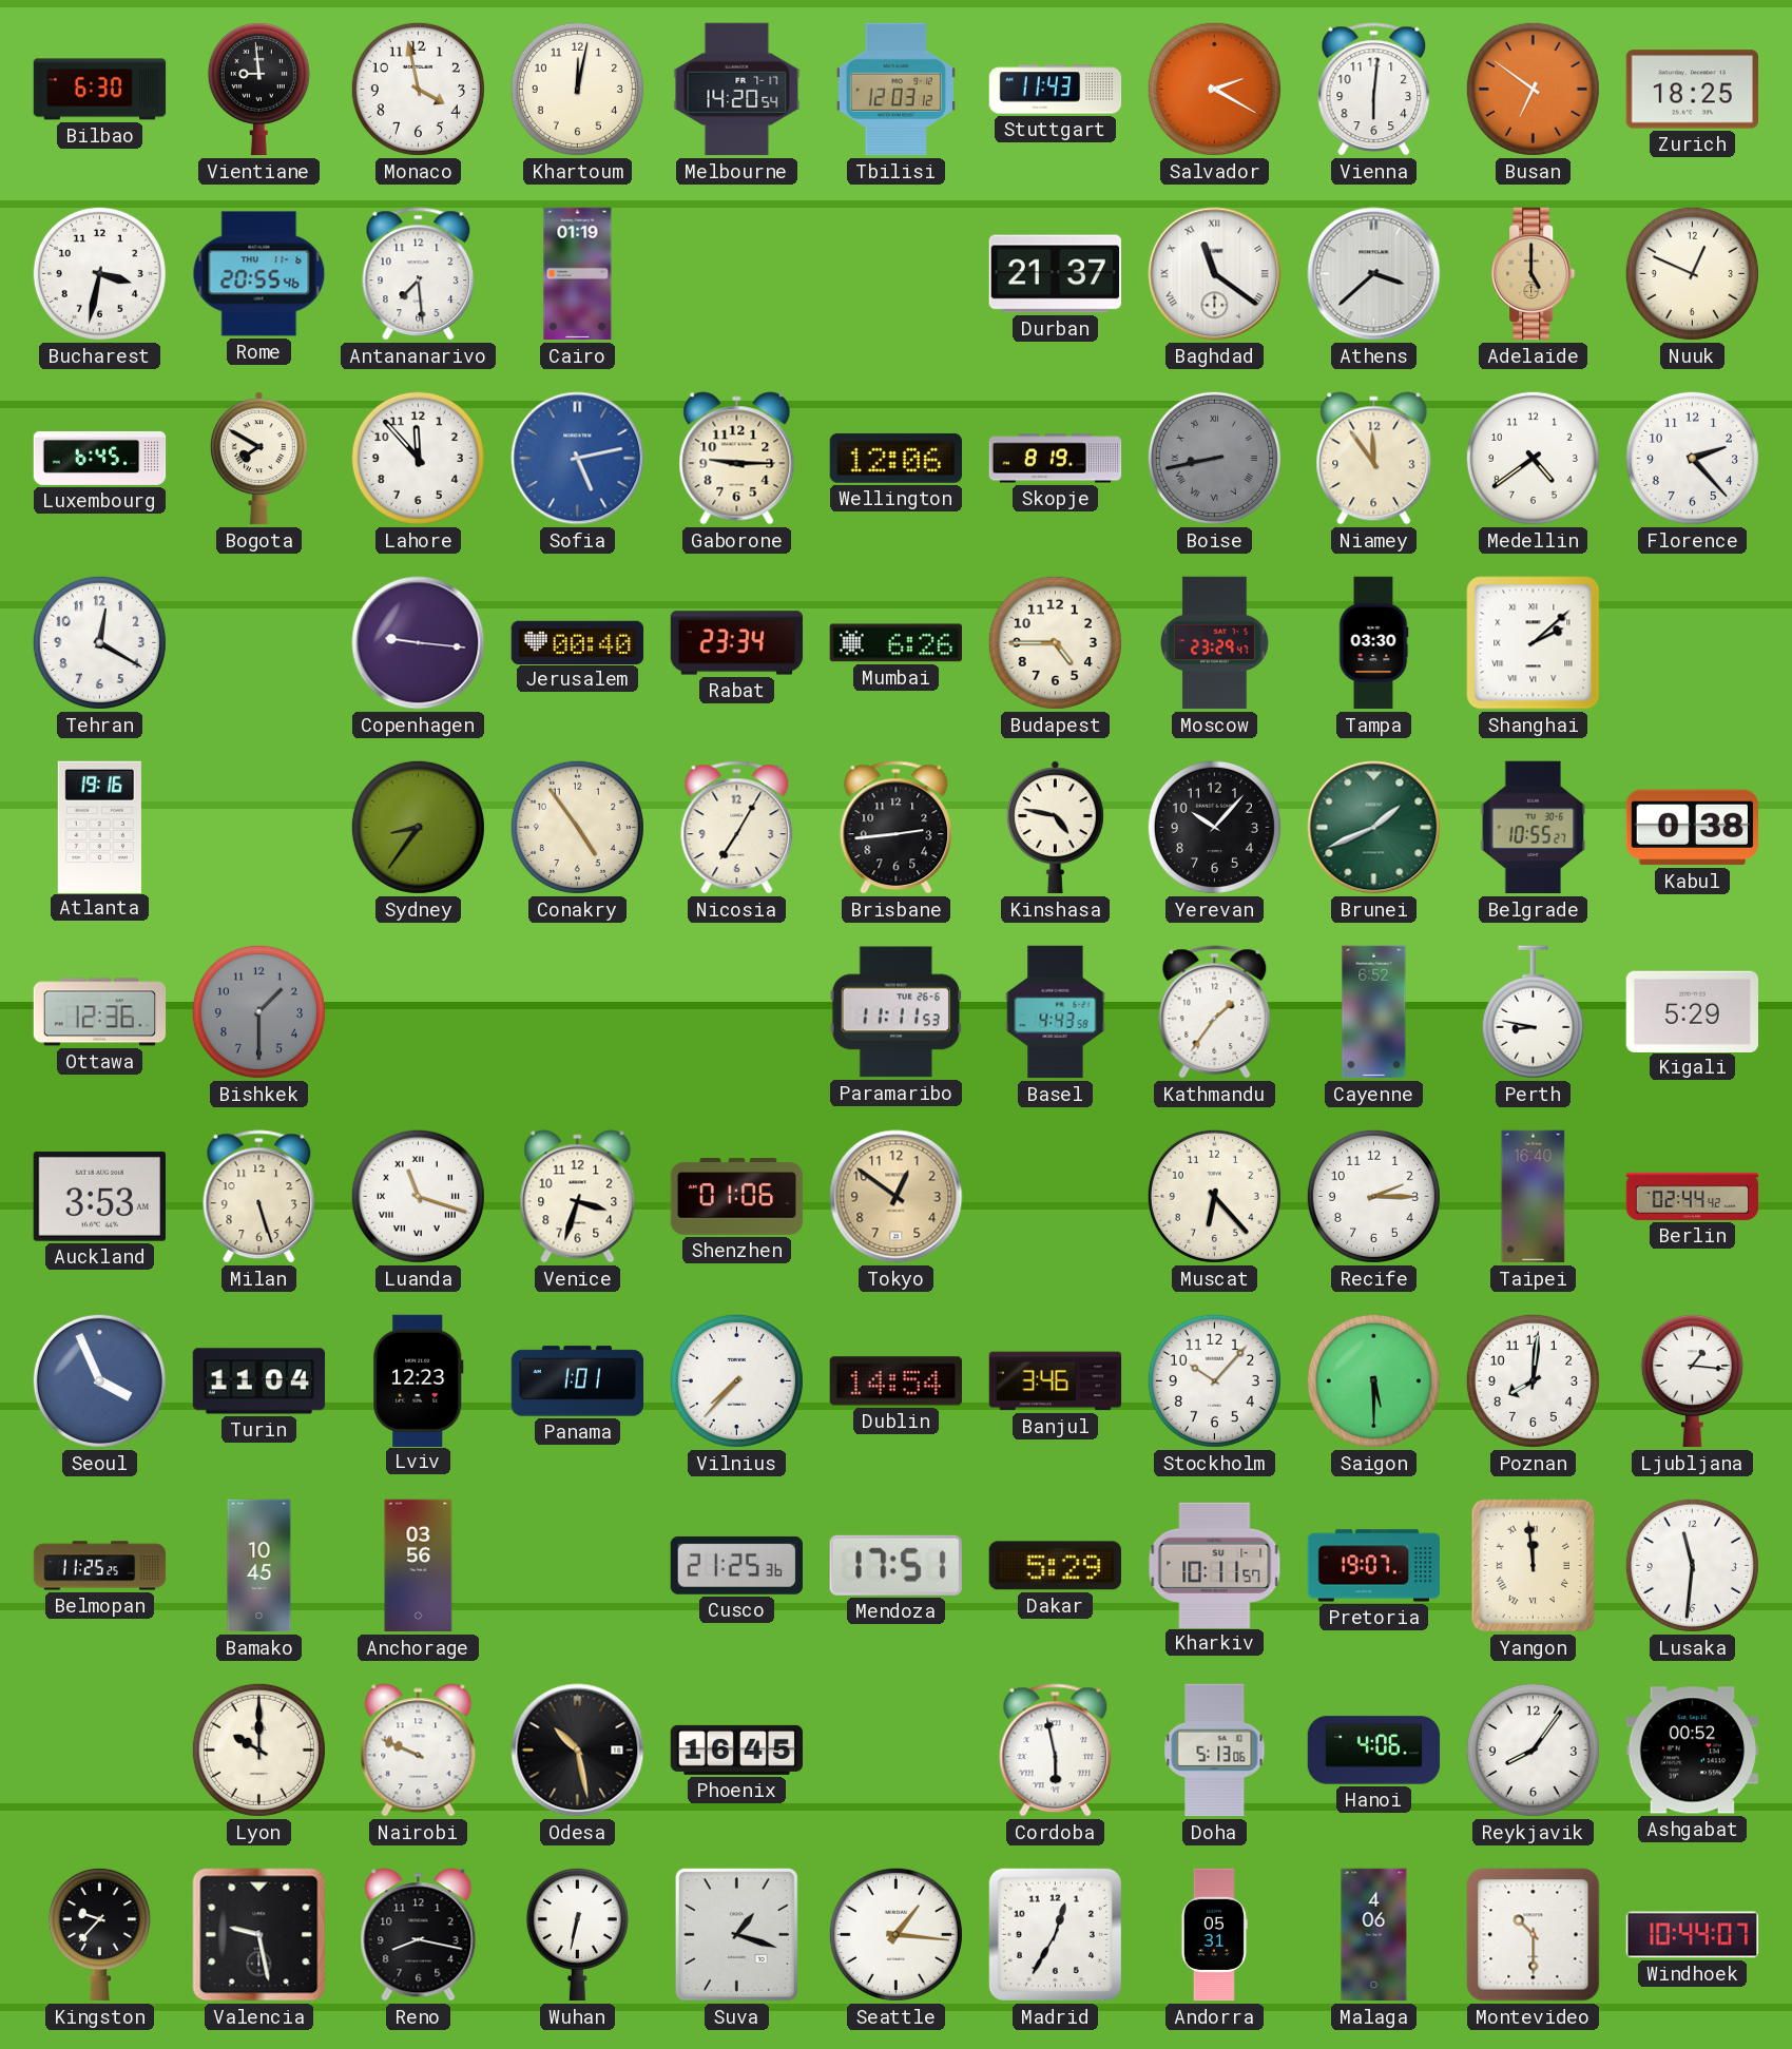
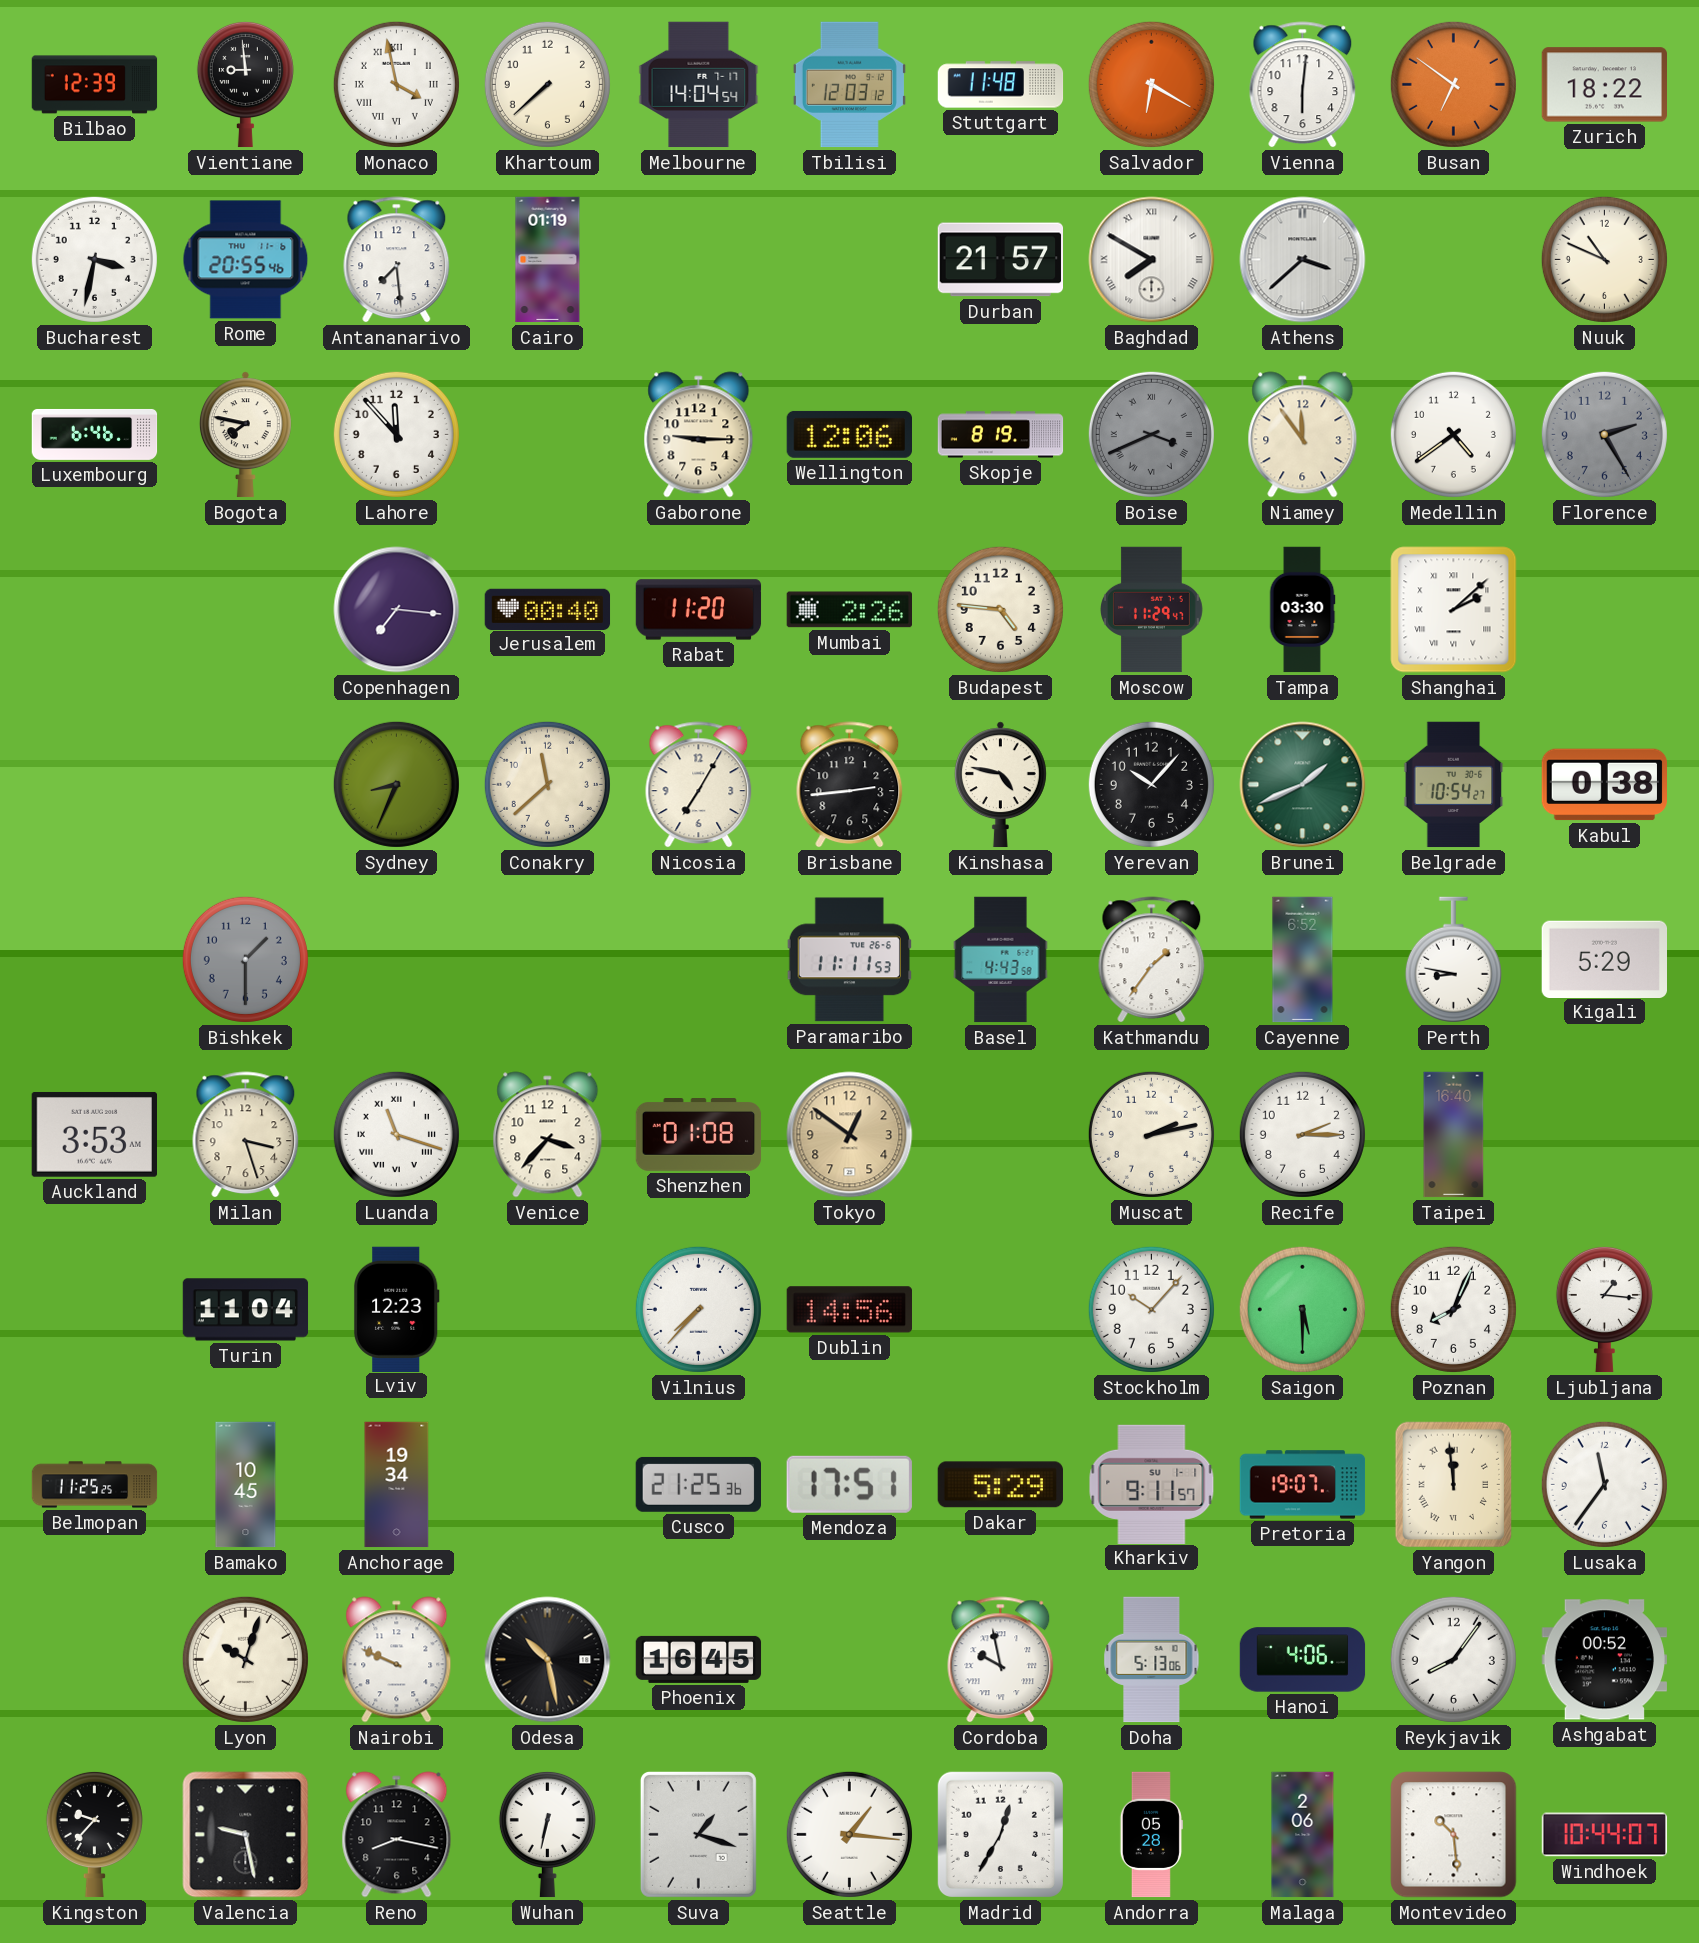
Bilbao: 6:30 -> 12:39 (95, 85)
Monaco numerals: Arabic -> Roman (396, 84)
Khartoum: 12:02 -> 7:38 (547, 84)
Melbourne: 14:20 -> 14:04 (699, 85)
Stuttgart: 11:43 -> 11:48 (1001, 85)
Salvador: 2:20 -> 6:20 (1151, 84)
Zurich: 18:25 -> 18:22 (1604, 85)
Durban: 21:37 -> 21:57 (1000, 260)
Baghdad: 11:21 -> 7:50 (1152, 260)
Adelaide: 5:00 -> none (1534, 274)
Nuuk: 12:49 -> 10:49 (1604, 259)
Luxembourg: 6:45 -> 6:46 (95, 434)
Bogota: 7:50 -> 7:47 (245, 435)
Sofia: 5:13 -> none (578, 459)
Boise: 8:43 -> 3:41 (1151, 434)
Florence: 2:23 -> 2:25 (1604, 434)
Florence dial: white -> grey (1604, 434)
Tehran: 12:20 -> none (99, 642)
Copenhagen: 9:16 -> 7:16 (397, 610)
Rabat: 23:34 -> 11:20 (699, 610)
Mumbai: 6:26 -> 2:26 (849, 610)
Budapest: 4:45 -> 4:46 (1000, 609)
Moscow: 23:29 -> 11:29 (1152, 610)
Atlanta: 19:16 -> none (99, 827)
Sydney: 8:36 -> 8:34 (396, 784)
Conakry: 4:54 -> 11:38 (547, 784)
Belgrade: 10:55 -> 10:54 (1454, 785)
Ottawa: 12:36 -> none (100, 1012)
Milan: 5:27 -> 3:27 (246, 1135)
Venice: 3:33 -> 3:37 (548, 1135)
Shenzhen: 01:06 -> 01:08 (699, 1135)
Muscat: 6:23 -> 2:13 (1151, 1134)
Berlin: 02:44 -> none (1693, 1196)
Seoul: 3:56 -> none (99, 1380)
Panama: 1:01 -> none (578, 1381)
Dublin: 14:54 -> 14:56 (849, 1310)
Banjul: 3:46 -> none (1056, 1381)
Poznan: 8:01 -> 8:04 (1453, 1309)
Anchorage: 03:56 -> 19:34 (397, 1485)
Kharkiv: 10:11 -> 9:11 (1152, 1484)
Lusaka: 11:31 -> 11:36 (1604, 1484)
Lyon: 10:00 -> 10:03 (245, 1659)
Cordoba: 5:58 -> 9:58 (1001, 1660)
Andorra: 05:31 -> 05:28 (1151, 1835)
Malaga: 4:06 -> 2:06 (1303, 1835)
Montevideo: 10:30 -> 10:29 (1454, 1835)
